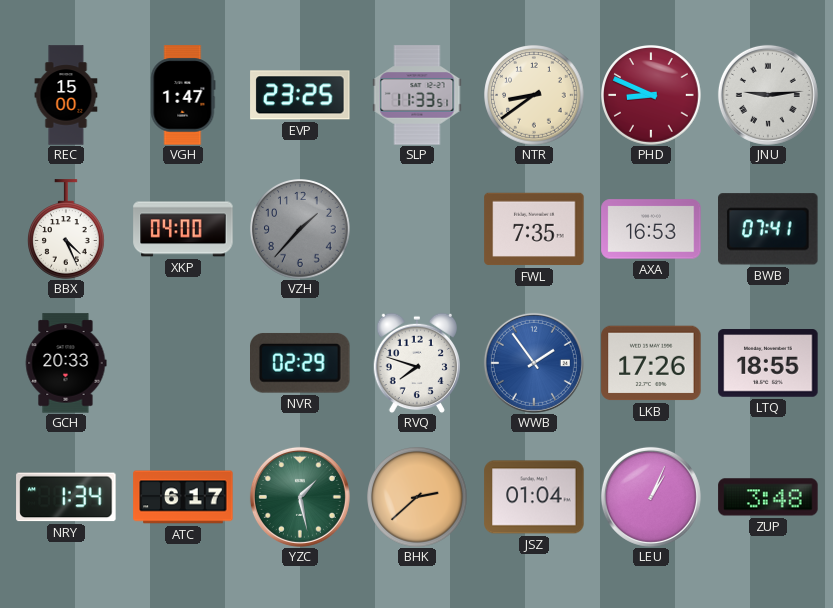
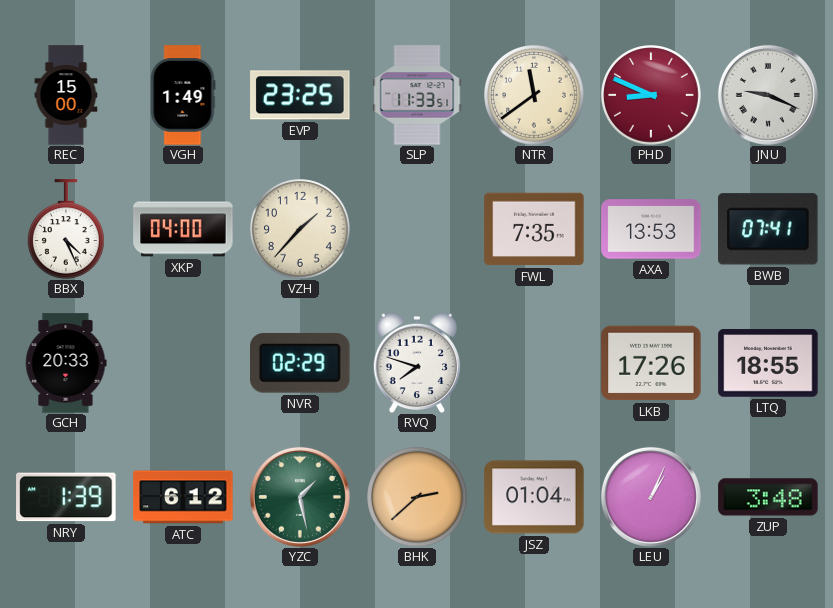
VGH: 1:47 -> 1:49 (183, 95)
NTR: 8:39 -> 11:39 (534, 95)
JNU: 9:14 -> 9:19 (768, 95)
VZH dial: grey -> cream (300, 229)
AXA: 16:53 -> 13:53 (651, 229)
WWB: 1:54 -> none (534, 363)
NRY: 1:34 -> 1:39 (66, 497)
ATC: 6:17 -> 6:12 (183, 497)
